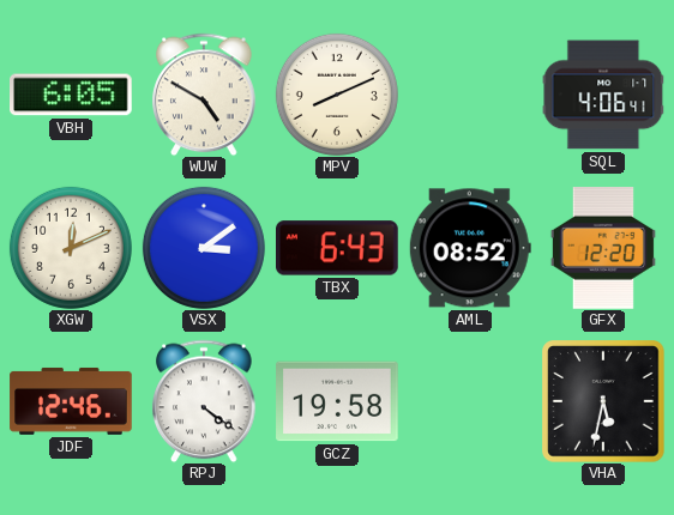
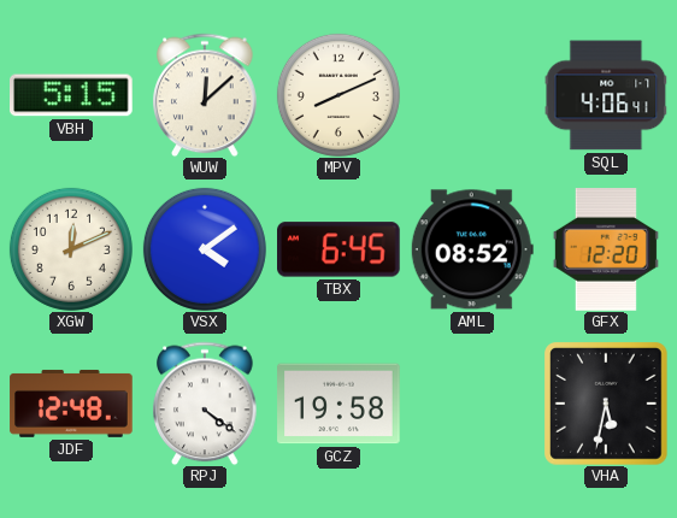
VBH: 6:05 -> 5:15 (72, 95)
WUW: 4:50 -> 12:08 (205, 95)
VSX: 3:09 -> 4:09 (205, 249)
TBX: 6:43 -> 6:45 (340, 249)
JDF: 12:46 -> 12:48 (71, 404)
